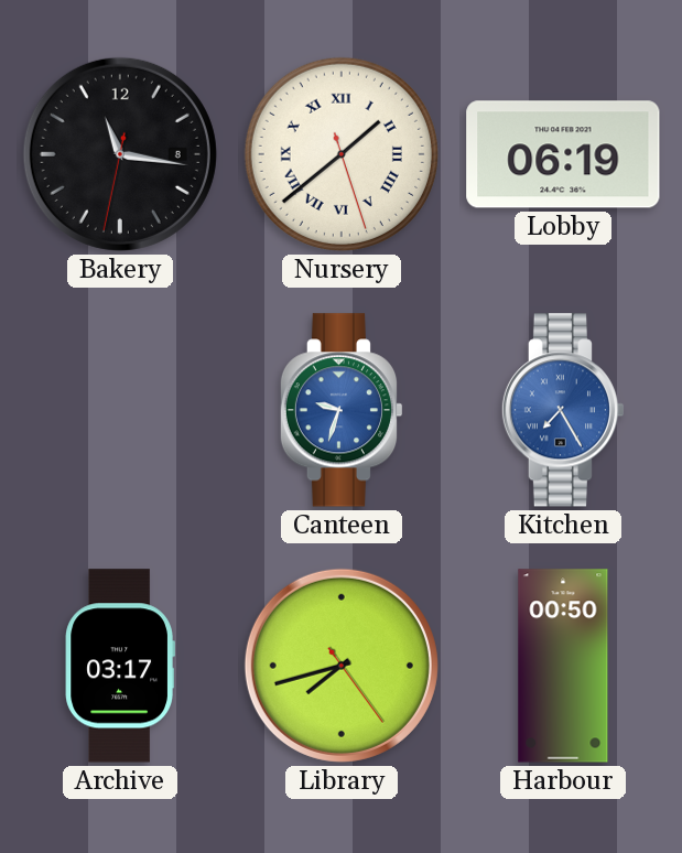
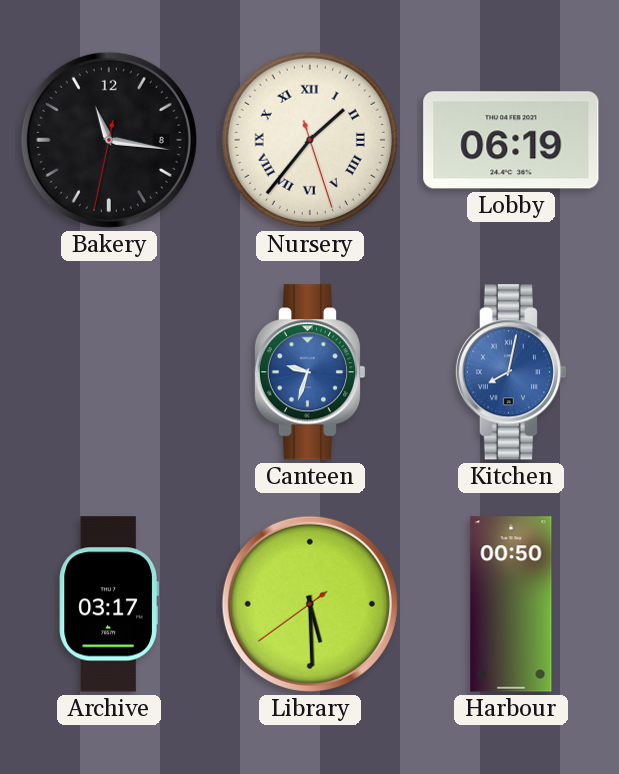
Nursery: 1:38 -> 1:36 (310, 140)
Kitchen: 7:25 -> 8:02 (511, 372)
Library: 7:42 -> 5:29 (310, 604)
